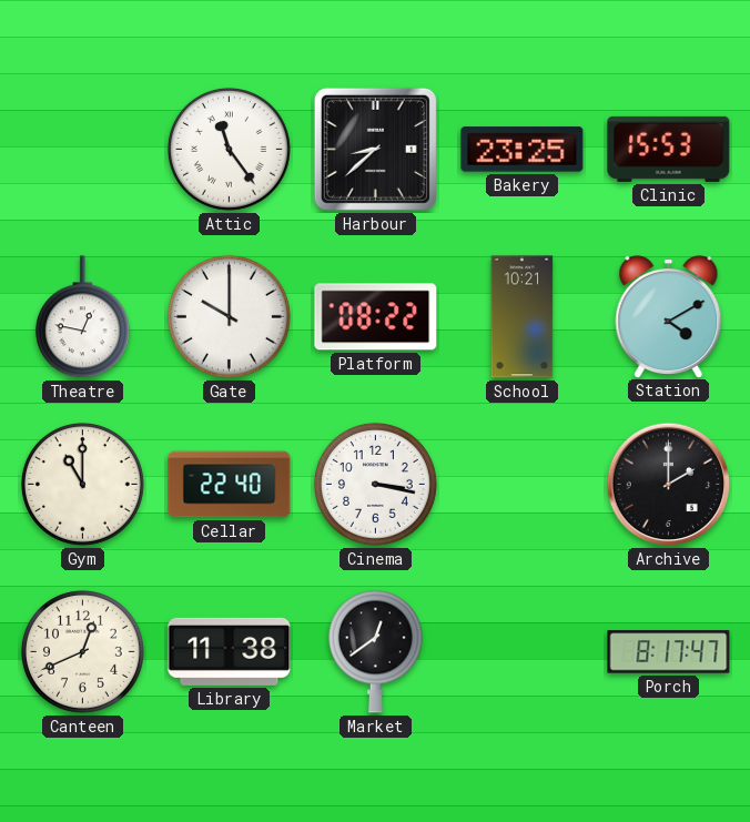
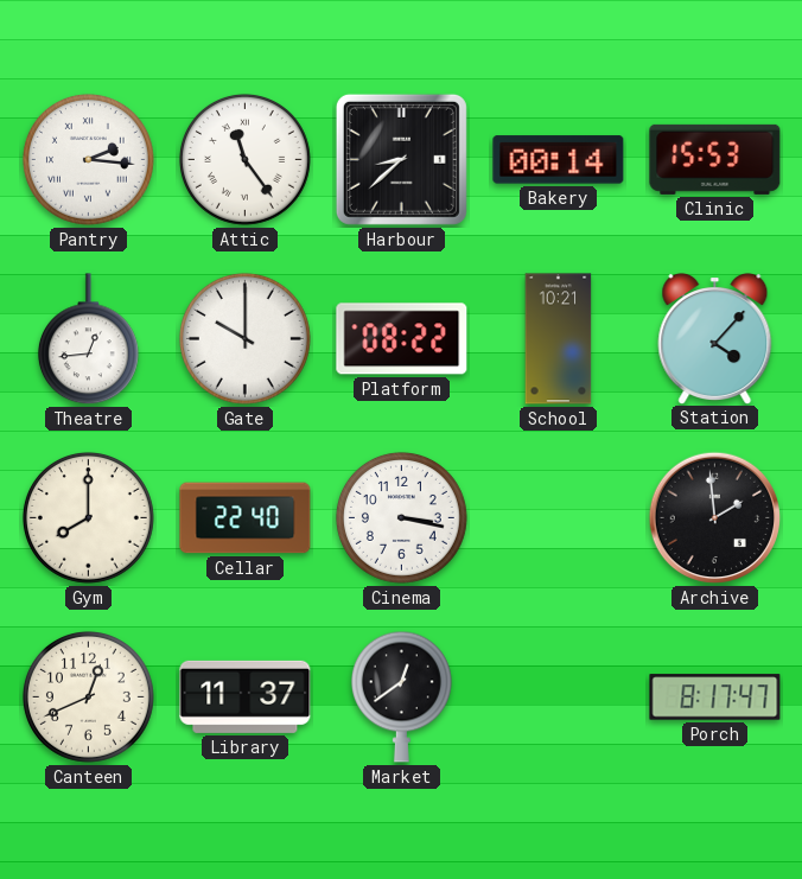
Pantry: none -> 2:16 (88, 159)
Bakery: 23:25 -> 00:14 (559, 160)
Theatre: 12:47 -> 12:44 (88, 339)
Station: 4:10 -> 4:07 (715, 339)
Gym: 11:00 -> 8:00 (88, 517)
Archive: 2:00 -> 1:59 (715, 518)
Library: 11:38 -> 11:37 (246, 696)
